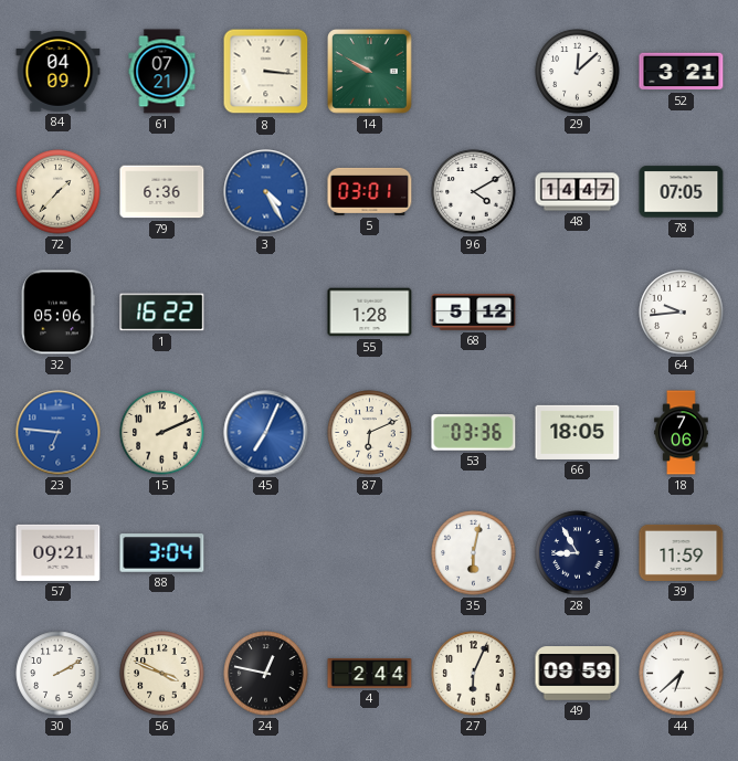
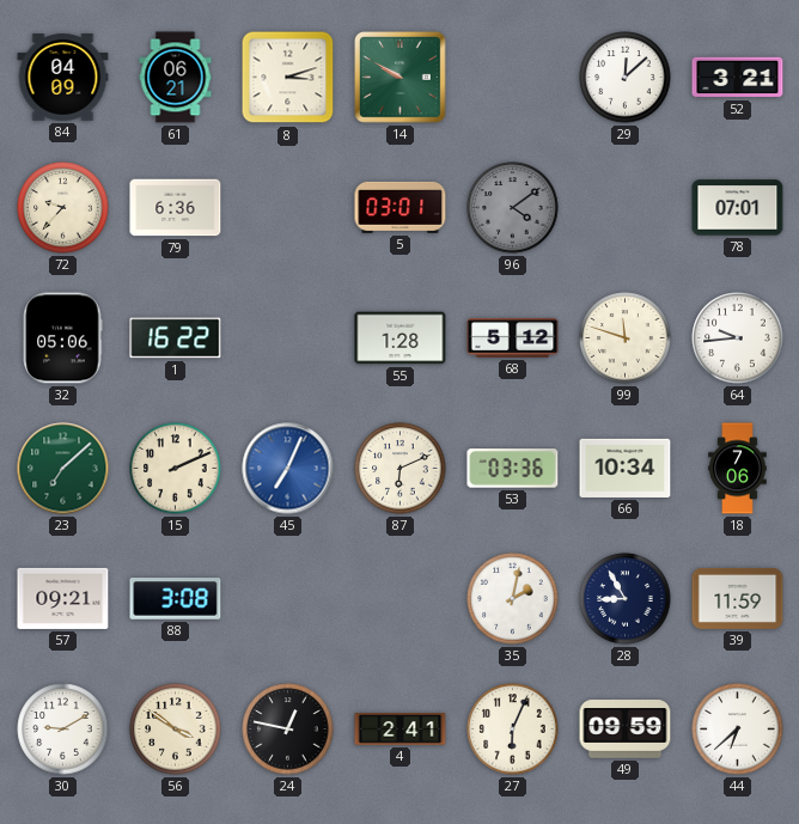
61: 07:21 -> 06:21 (176, 78)
8: 3:16 -> 3:12 (288, 78)
72: 1:37 -> 9:37 (63, 208)
3: 4:25 -> none (266, 192)
96: 4:10 -> 4:09 (513, 208)
96 dial: white -> grey (513, 208)
48: 14:47 -> none (578, 192)
78: 07:05 -> 07:01 (738, 208)
99: none -> 11:48 (626, 338)
23: 6:46 -> 7:08 (63, 469)
23 dial: blue -> green (63, 469)
66: 18:05 -> 10:34 (626, 468)
88: 3:04 -> 3:08 (176, 599)
35: 6:02 -> 2:02 (513, 599)
30: 2:10 -> 9:10 (63, 730)
56: 3:49 -> 3:51 (176, 730)
4: 2:44 -> 2:41 (401, 730)
